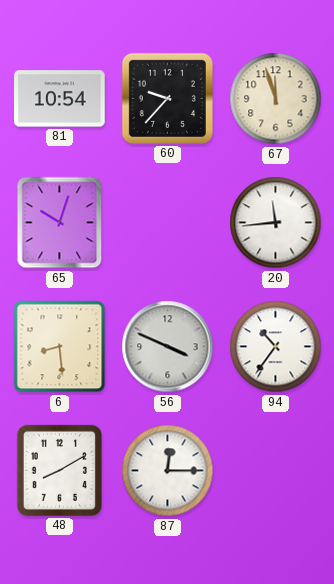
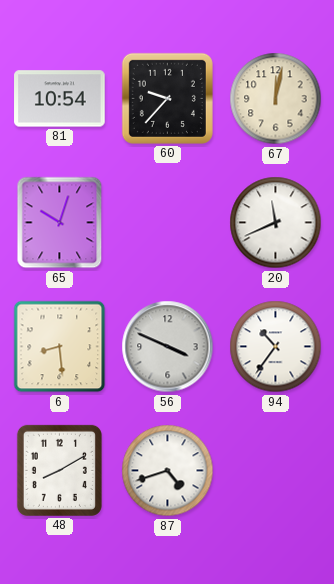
67: 11:57 -> 12:02 (276, 99)
20: 11:44 -> 11:41 (276, 223)
87: 12:15 -> 4:42 (168, 471)
